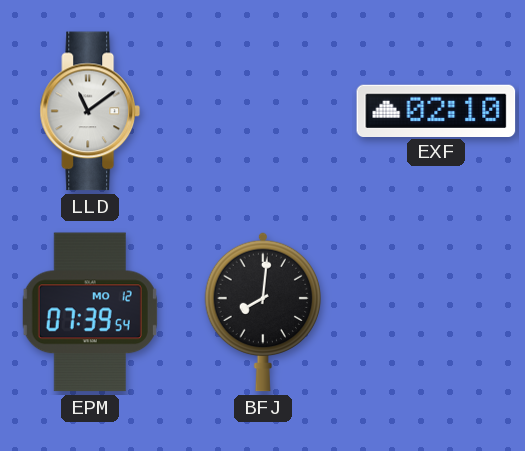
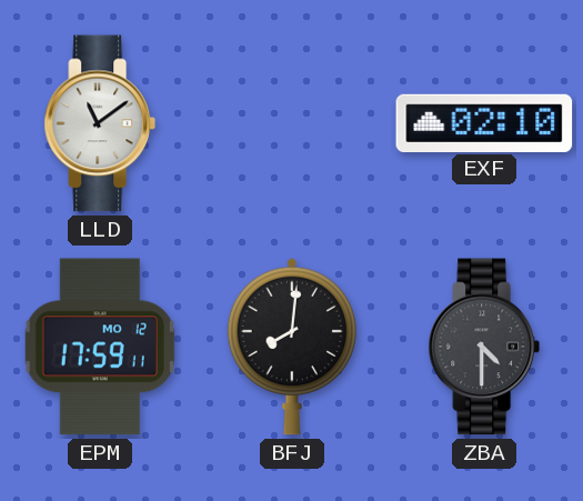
EPM: 07:39 -> 17:59 (100, 347)
ZBA: none -> 4:30 (484, 347)
